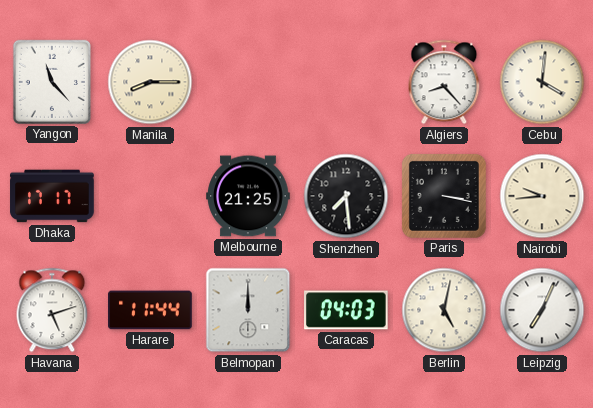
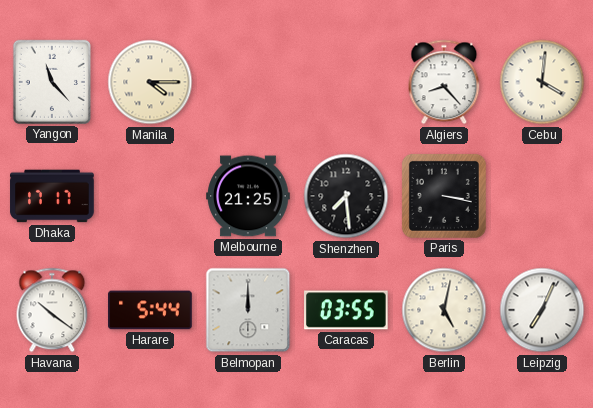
Manila: 8:15 -> 4:15 (150, 82)
Nairobi: 9:44 -> none (542, 196)
Havana: 5:12 -> 10:21 (52, 310)
Harare: 11:44 -> 5:44 (150, 310)
Caracas: 04:03 -> 03:55 (347, 310)
